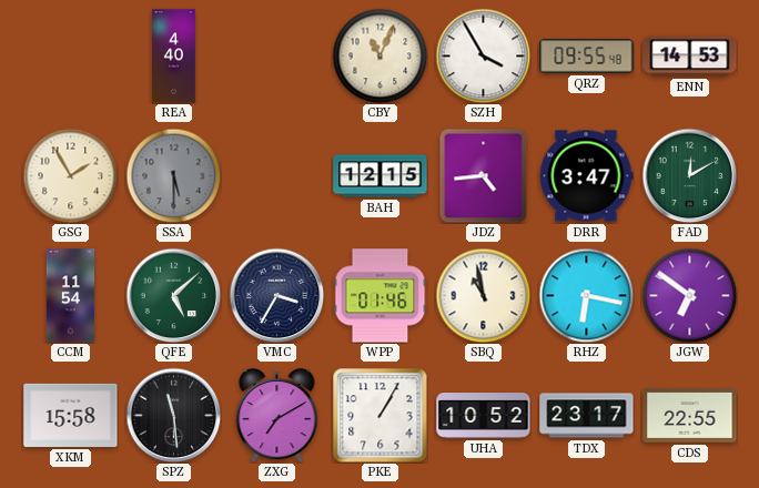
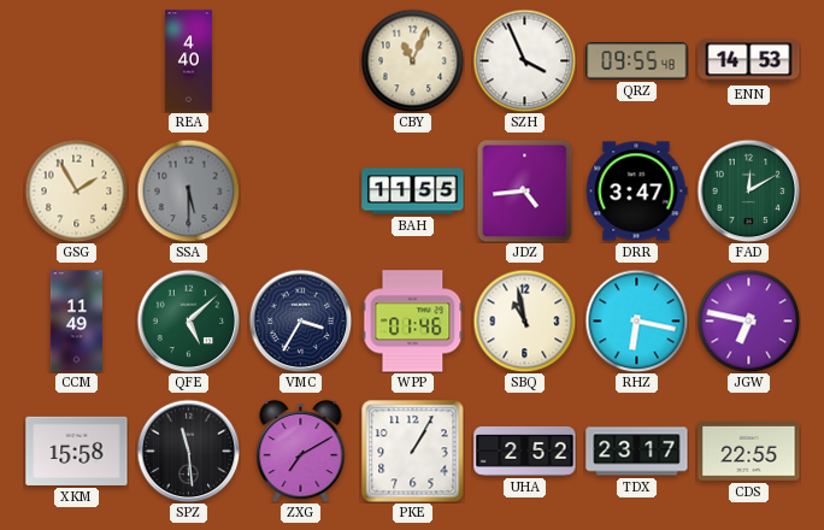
SZH: 3:55 -> 3:56 (524, 60)
BAH: 12:15 -> 11:55 (413, 192)
CCM: 11:54 -> 11:49 (77, 322)
JGW: 6:51 -> 6:47 (748, 320)
UHA: 10:52 -> 2:52 (525, 452)
